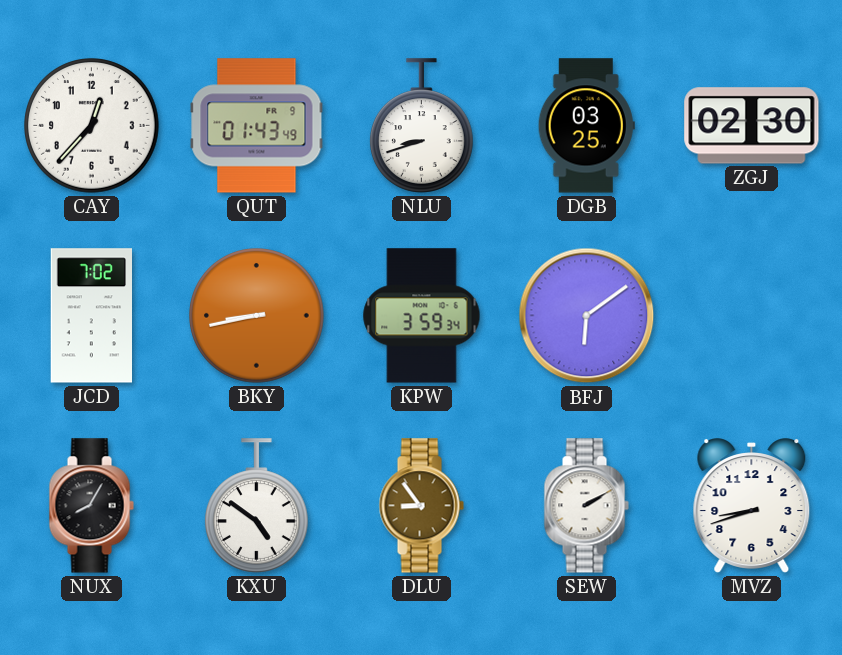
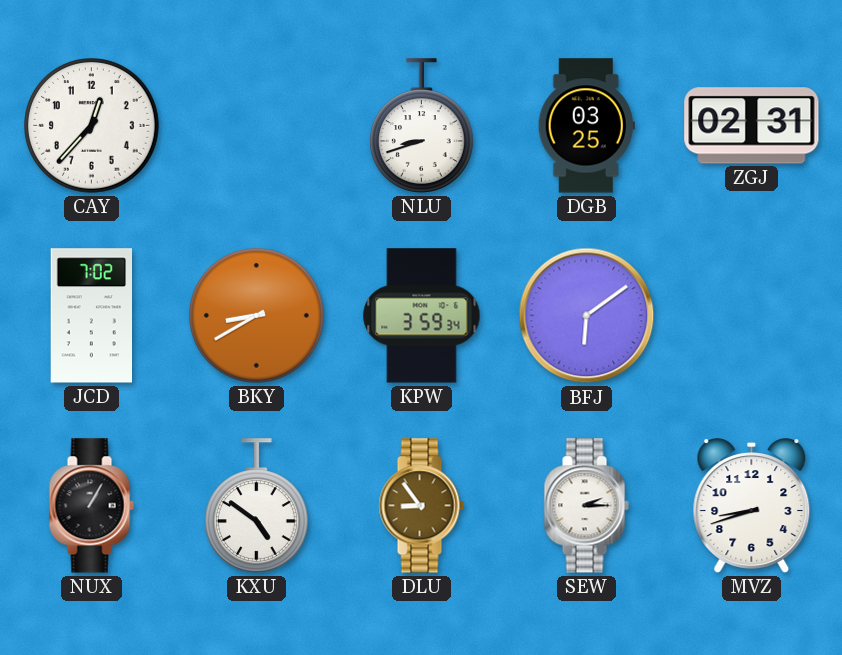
QUT: 01:43 -> none (257, 126)
ZGJ: 02:30 -> 02:31 (752, 126)
BKY: 8:43 -> 8:40 (257, 316)
NUX: 8:05 -> 1:05 (91, 506)
SEW: 2:10 -> 2:15 (586, 506)
